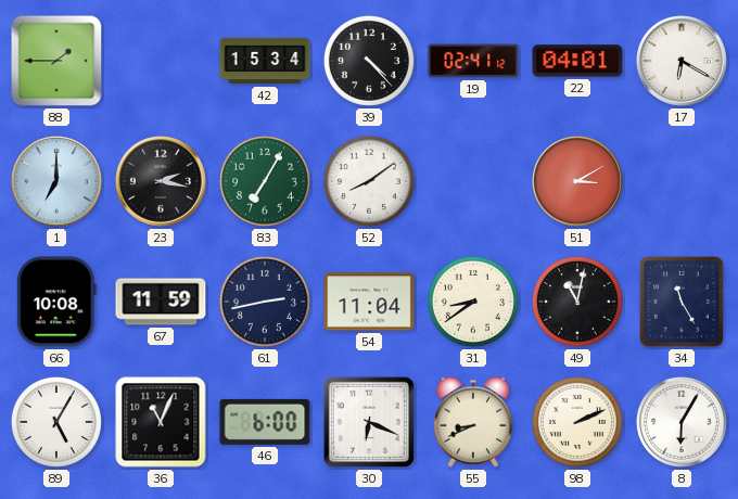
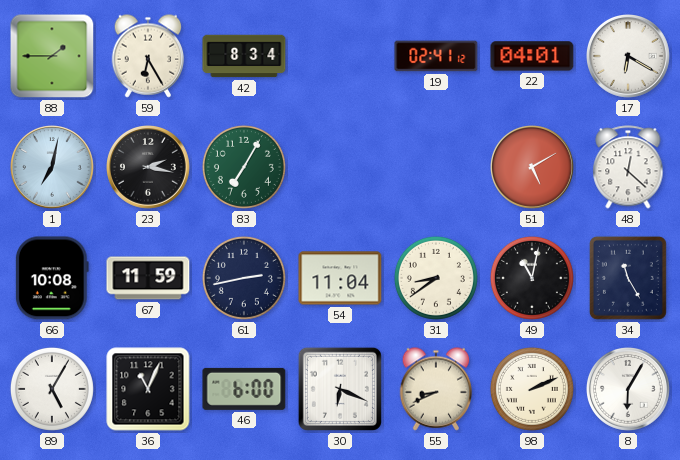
59: none -> 6:25 (148, 56)
42: 15:34 -> 8:34 (244, 56)
39: 4:23 -> none (369, 61)
1: 7:00 -> 7:02 (53, 168)
52: 8:09 -> none (369, 181)
51: 3:10 -> 5:10 (533, 168)
48: none -> 12:22 (628, 167)
